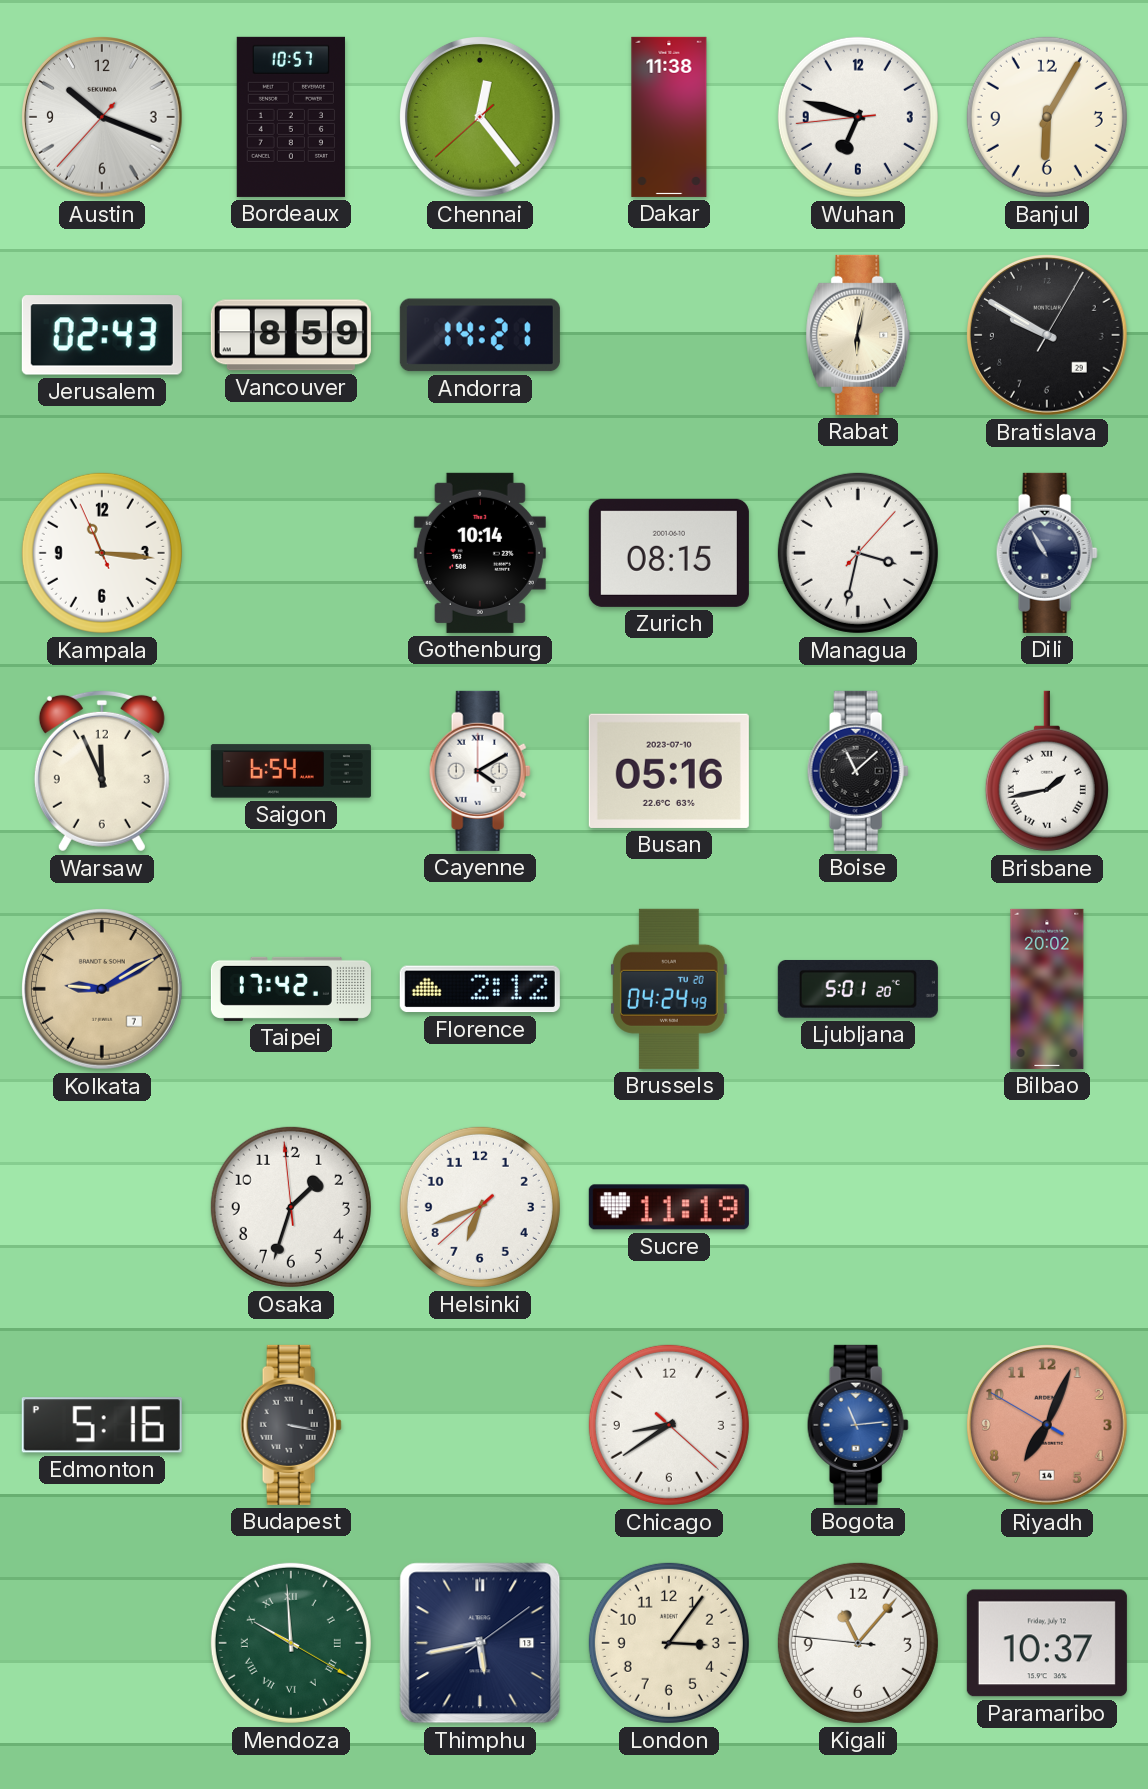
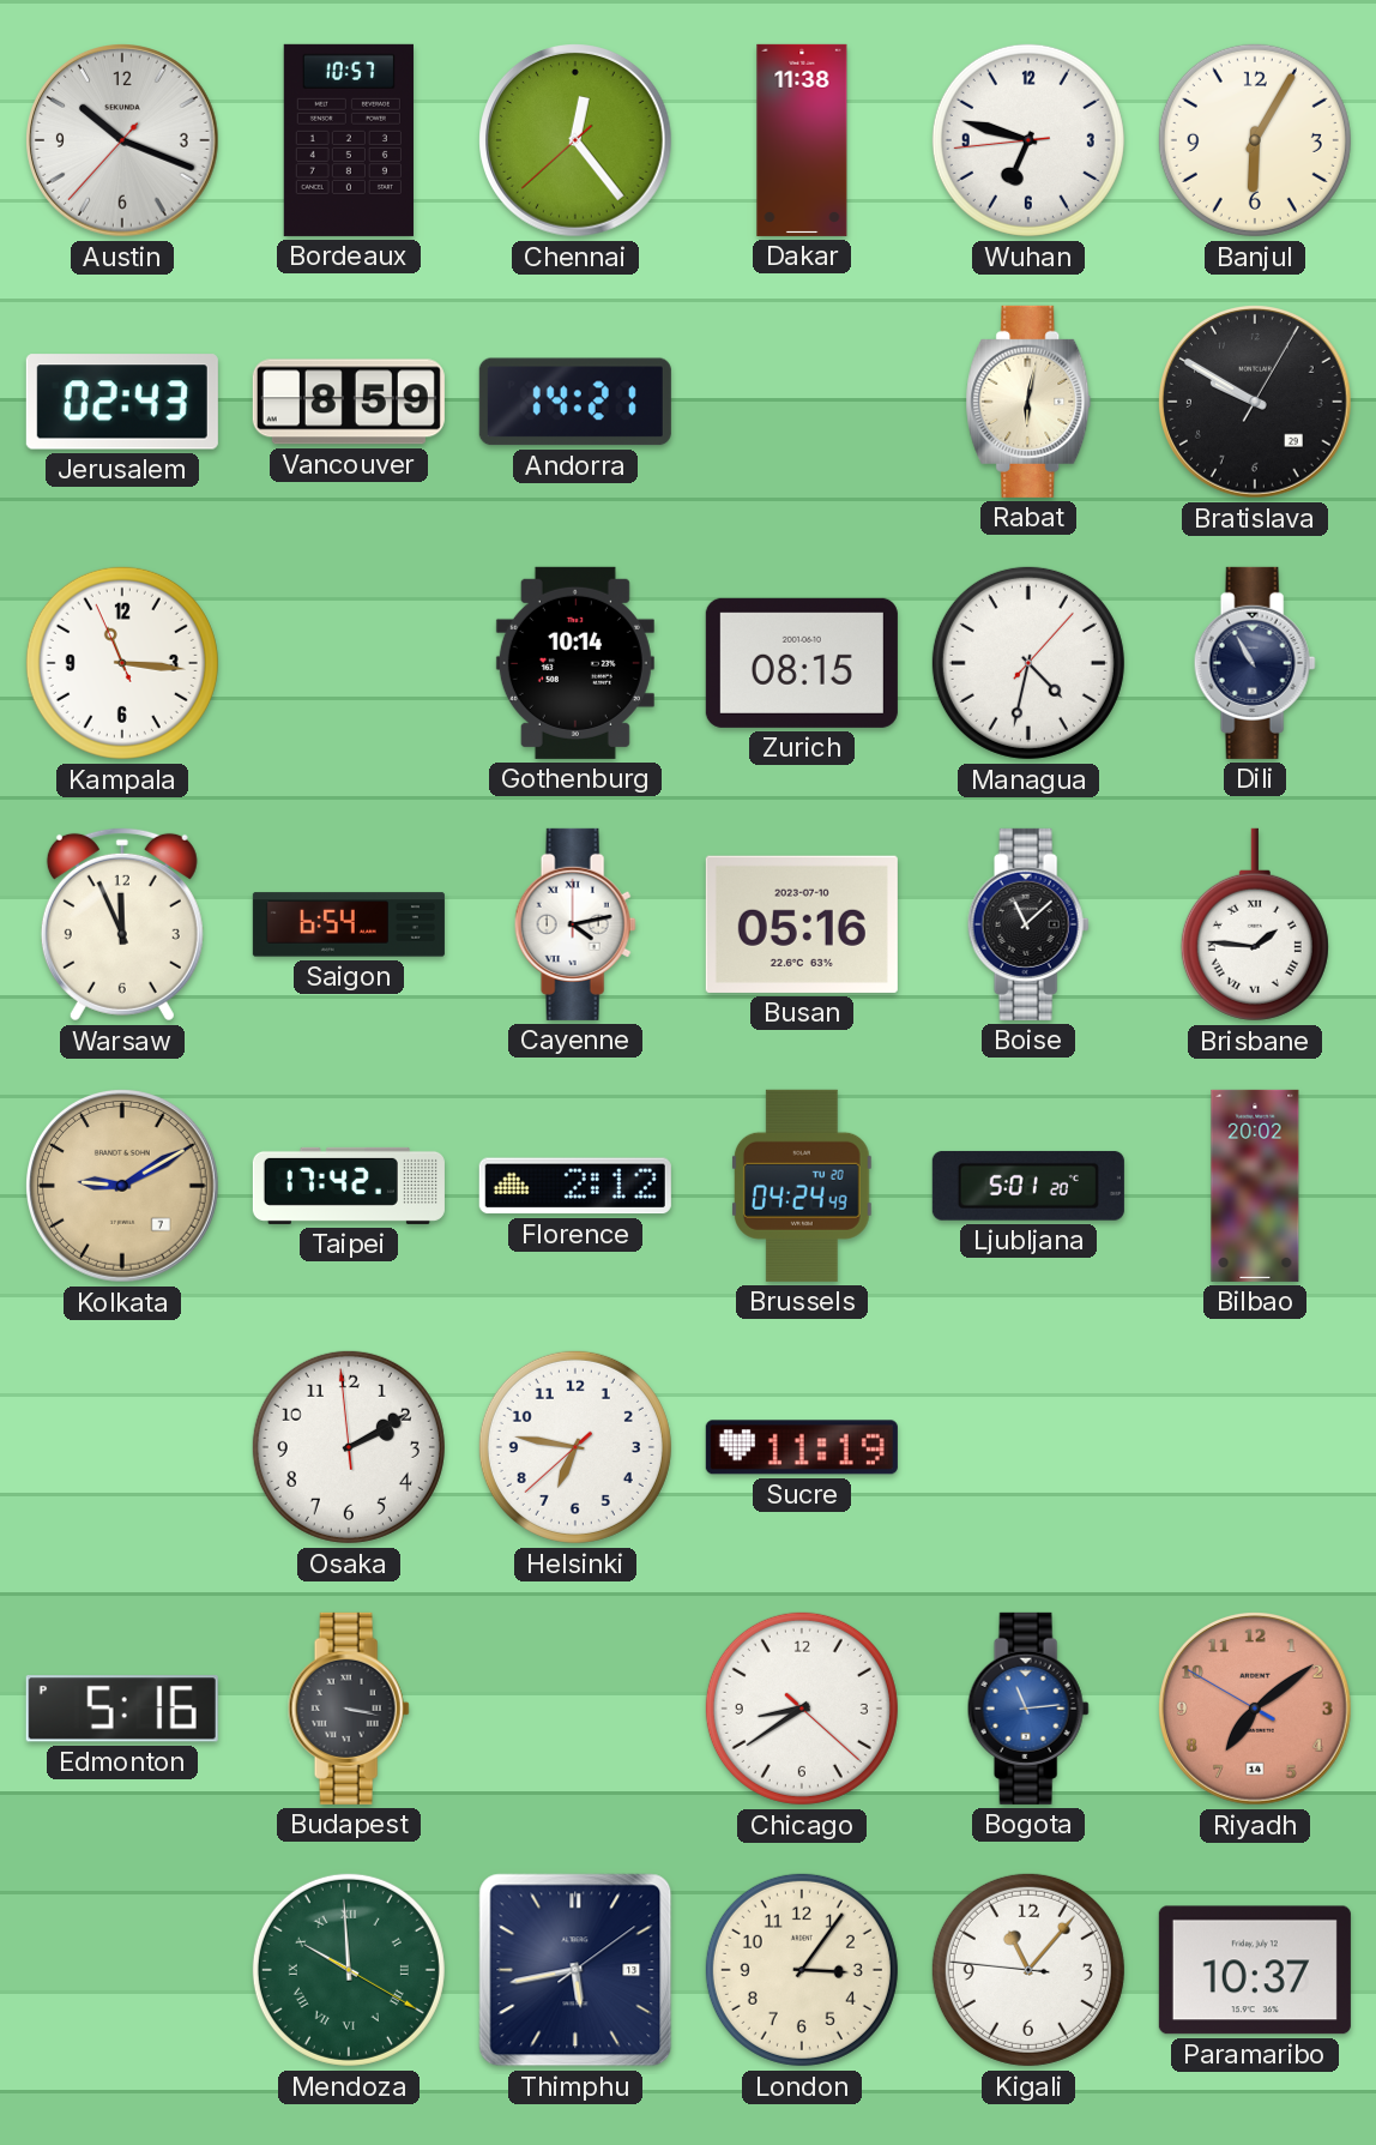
Managua: 3:32 -> 4:32 (1028, 663)
Cayenne: 4:10 -> 4:13 (575, 924)
Brisbane: 1:43 -> 1:46 (1255, 924)
Osaka: 1:32 -> 2:09 (349, 1447)
Helsinki: 6:41 -> 6:46 (575, 1447)
Riyadh: 7:03 -> 7:08 (1256, 1710)
